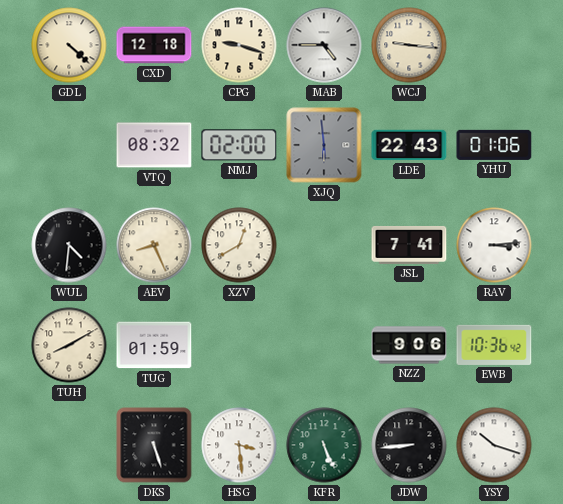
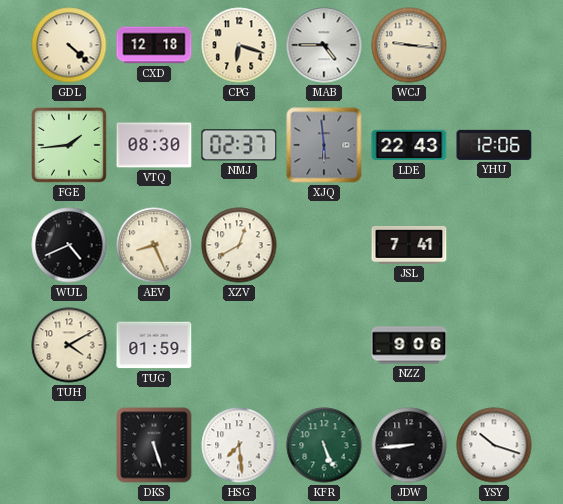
CPG: 9:18 -> 6:18 (239, 45)
FGE: none -> 1:44 (70, 146)
VTQ: 08:32 -> 08:30 (154, 145)
NMJ: 02:00 -> 02:37 (239, 145)
YHU: 01:06 -> 12:06 (494, 145)
WUL: 4:31 -> 4:41 (69, 245)
RAV: 3:14 -> none (494, 245)
TUH: 8:10 -> 4:10 (69, 345)
EWB: 10:36 -> none (494, 345)
HSG: 3:29 -> 7:29 (239, 445)
